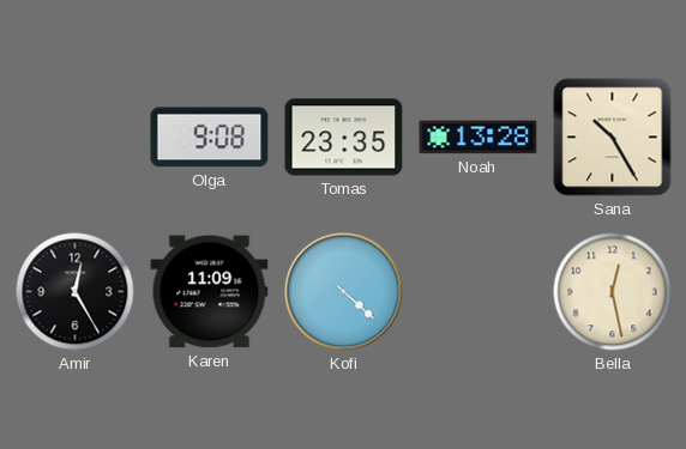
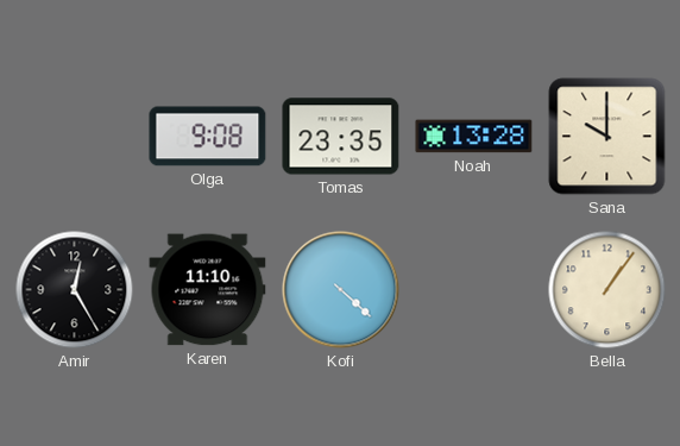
Sana: 10:25 -> 10:00 (607, 137)
Karen: 11:09 -> 11:10 (208, 290)
Bella: 12:28 -> 1:06 (607, 290)
